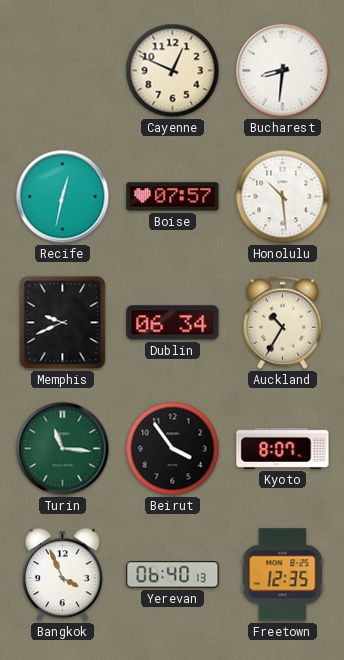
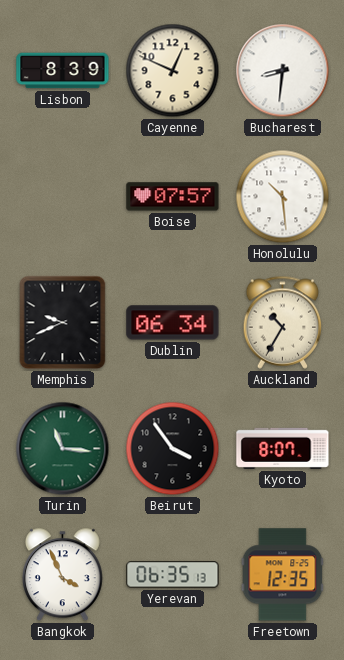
Lisbon: none -> 8:39 (63, 71)
Recife: 12:32 -> none (63, 197)
Yerevan: 06:40 -> 06:35 (173, 575)
